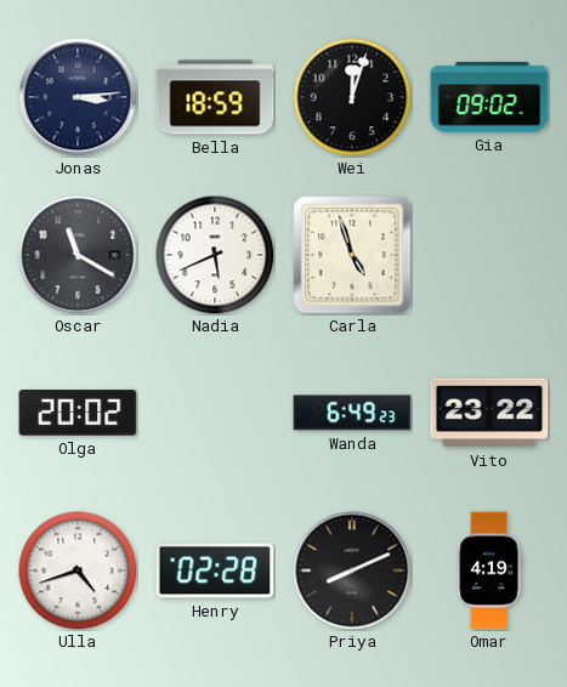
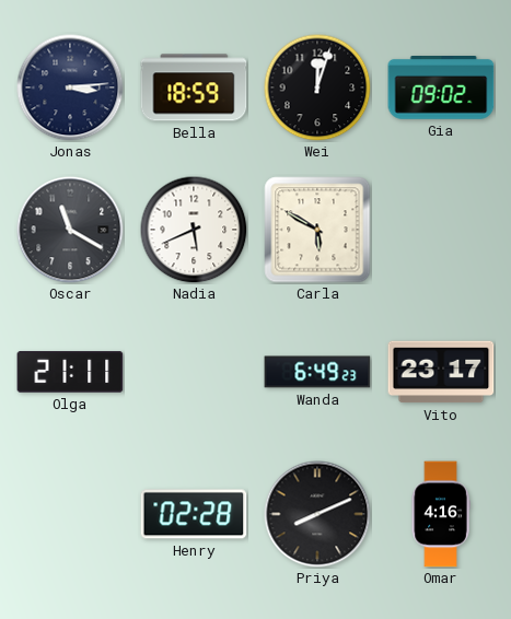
Carla: 4:57 -> 5:50 (317, 230)
Olga: 20:02 -> 21:11 (70, 372)
Vito: 23:22 -> 23:17 (441, 372)
Ulla: 4:42 -> none (78, 570)
Omar: 4:19 -> 4:16 (441, 514)
